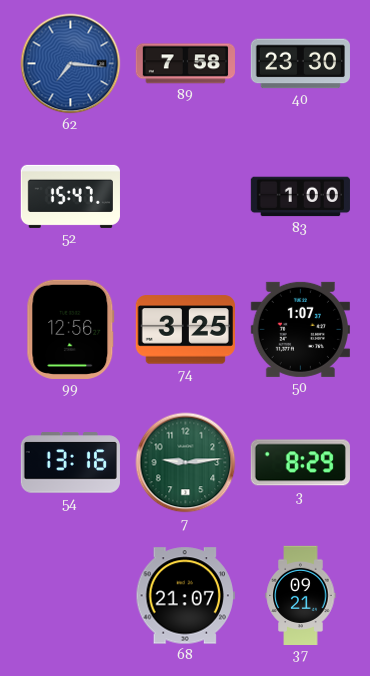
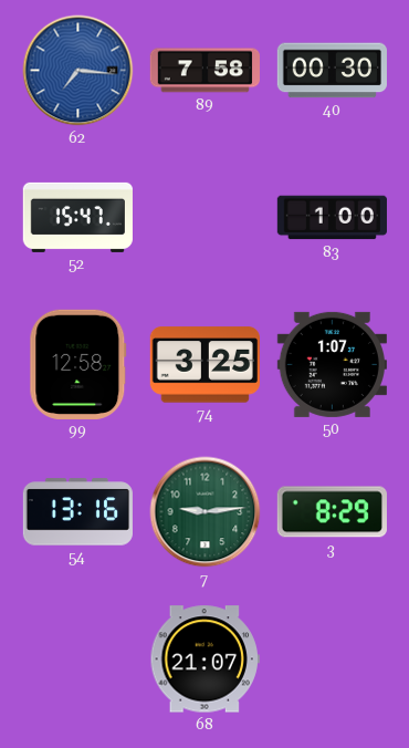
40: 23:30 -> 00:30 (332, 71)
99: 12:56 -> 12:58 (78, 364)
37: 09:21 -> none (301, 595)
